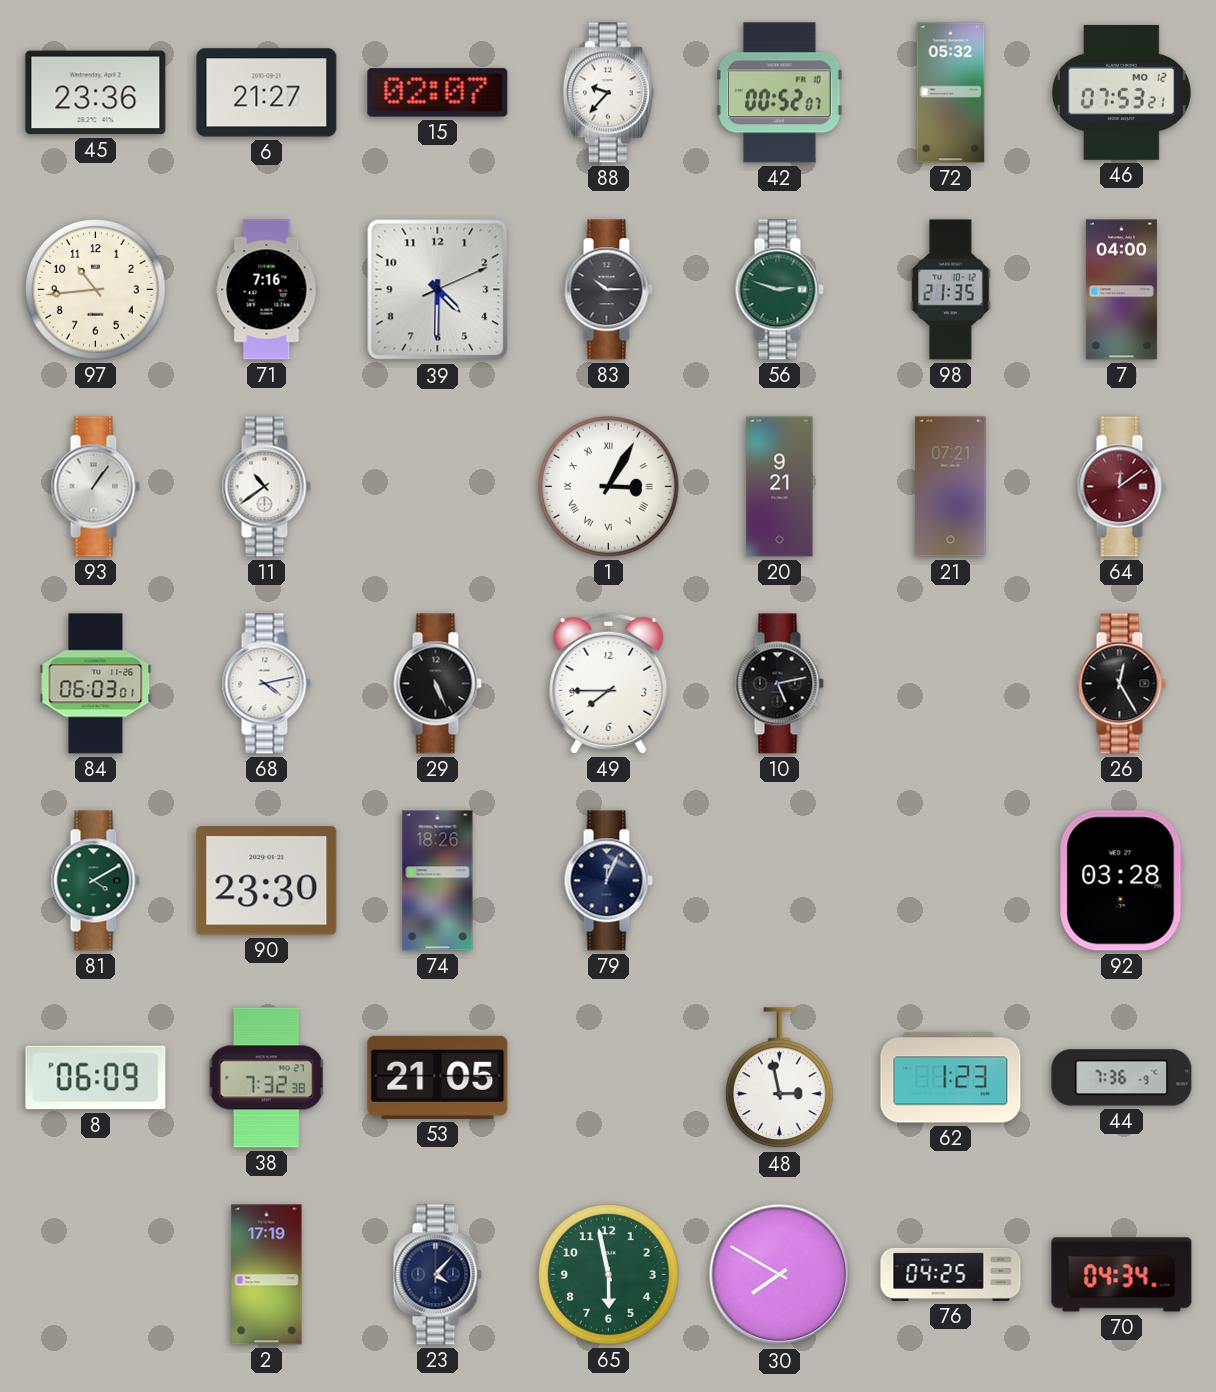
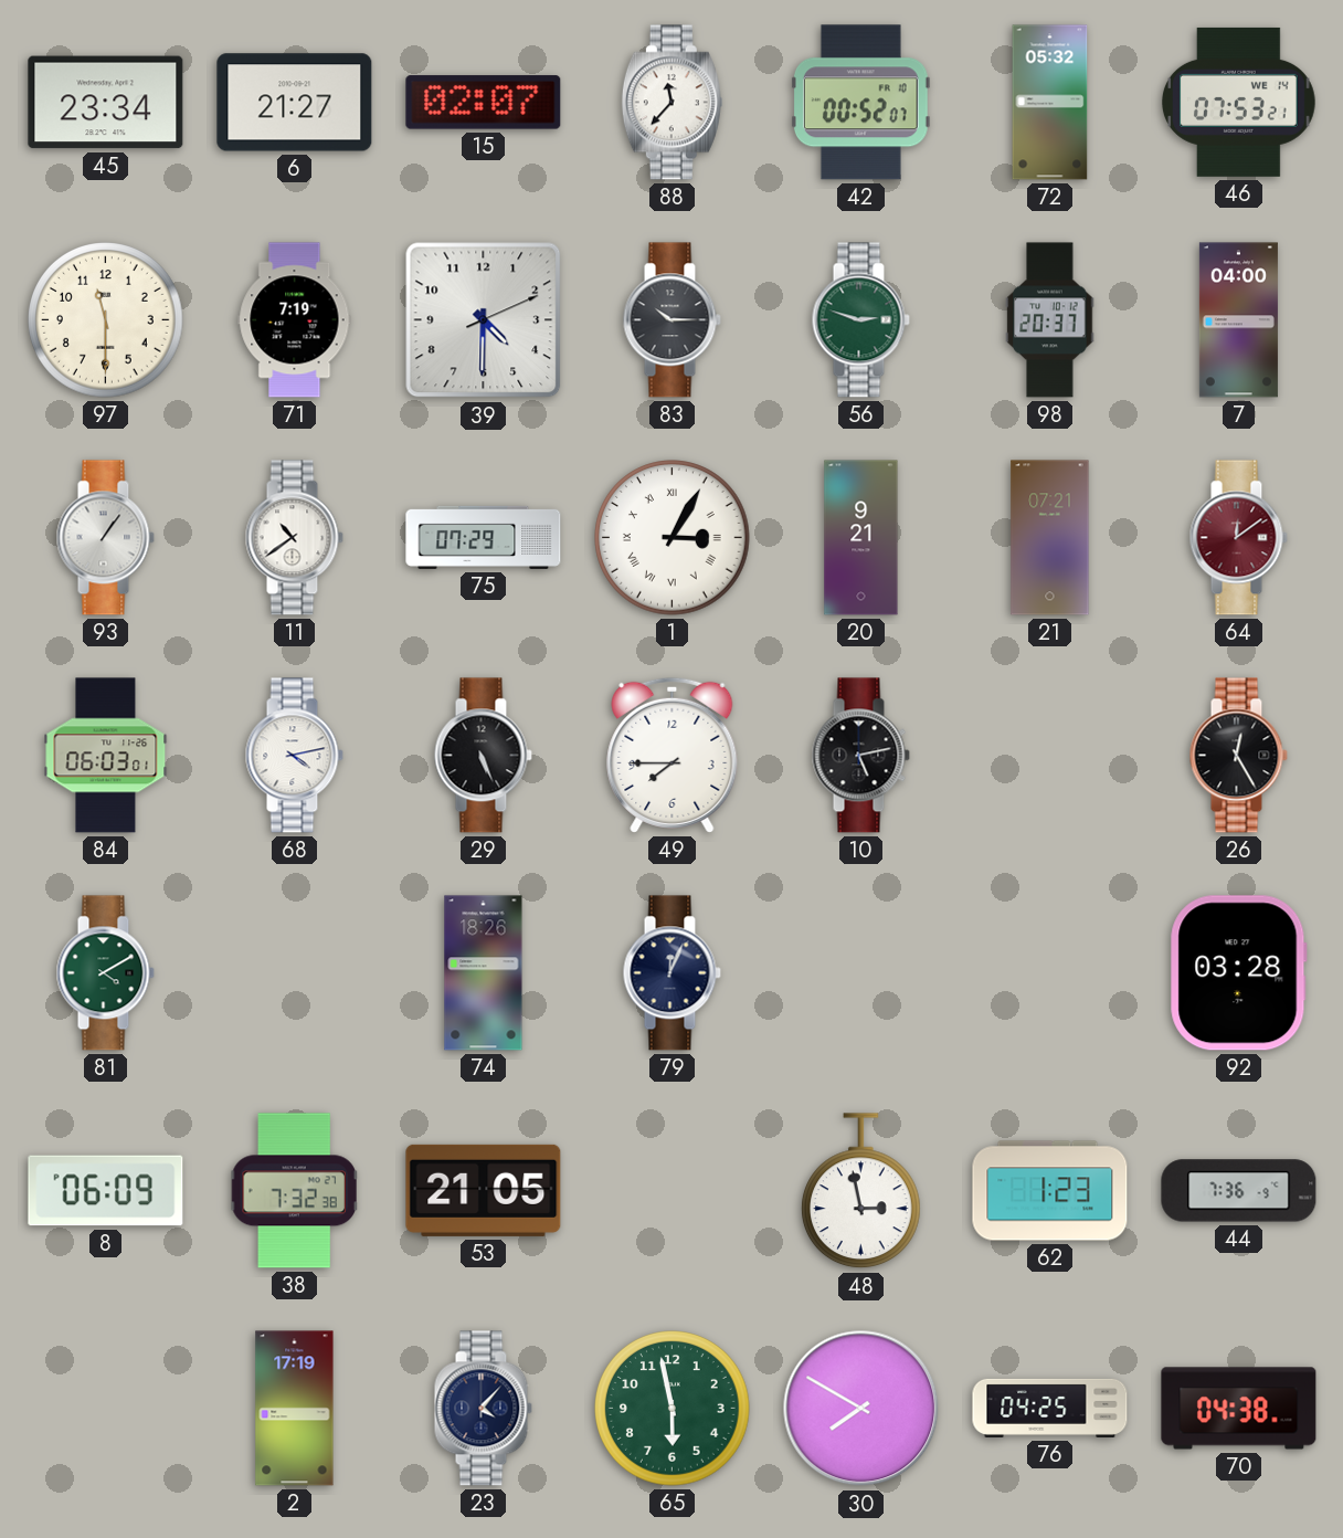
45: 23:36 -> 23:34 (106, 103)
88: 9:37 -> 11:37 (671, 103)
46 date: MO 12 -> WE 14 (1239, 102)
97: 10:44 -> 11:30 (106, 320)
71: 7:16 -> 7:19 (295, 320)
98: 21:35 -> 20:37 (1050, 320)
75: none -> 07:29 (484, 537)
90: 23:30 -> none (267, 881)
70: 04:34 -> 04:38 (1239, 1409)
